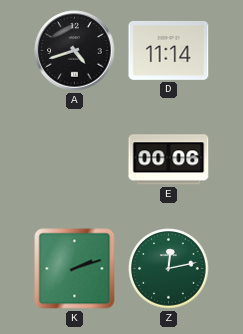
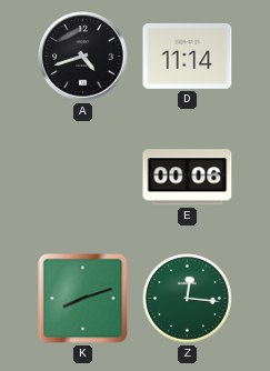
K: 2:12 -> 8:12 (83, 299)
Z: 12:13 -> 12:16 (188, 299)
